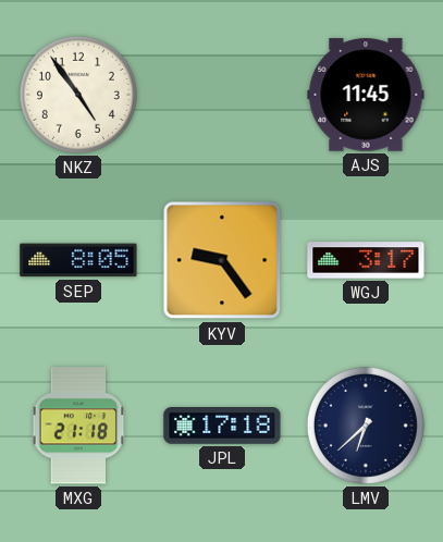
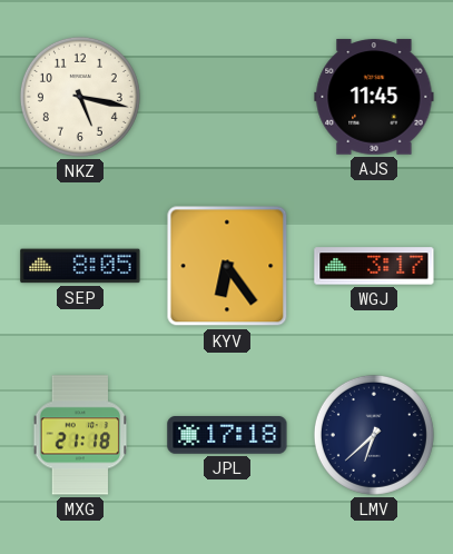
NKZ: 4:54 -> 5:17 (80, 97)
KYV: 9:24 -> 6:24 (227, 266)
